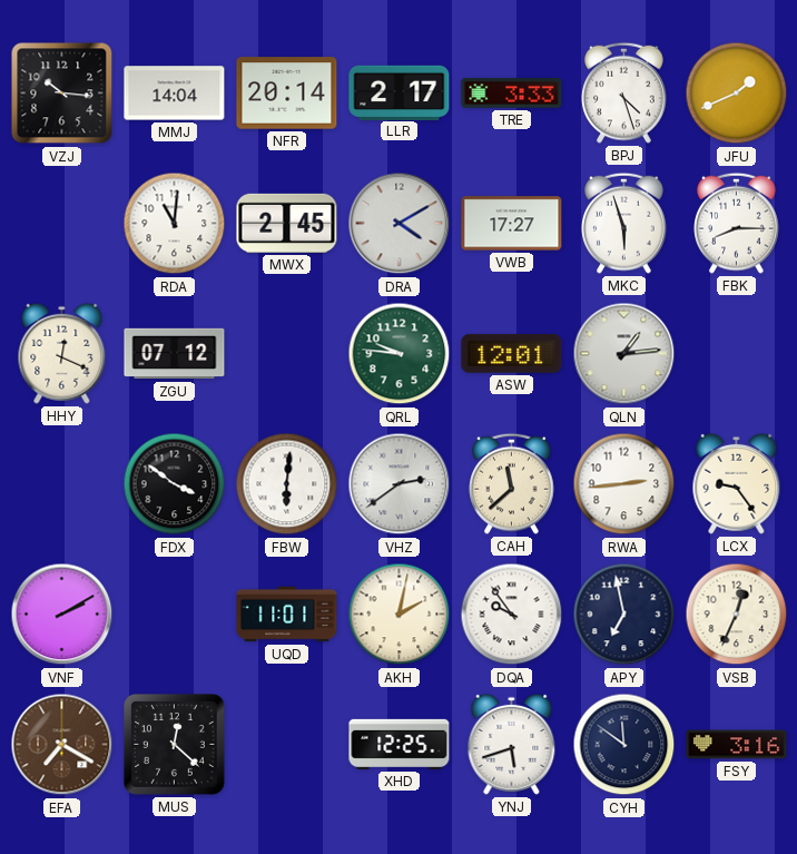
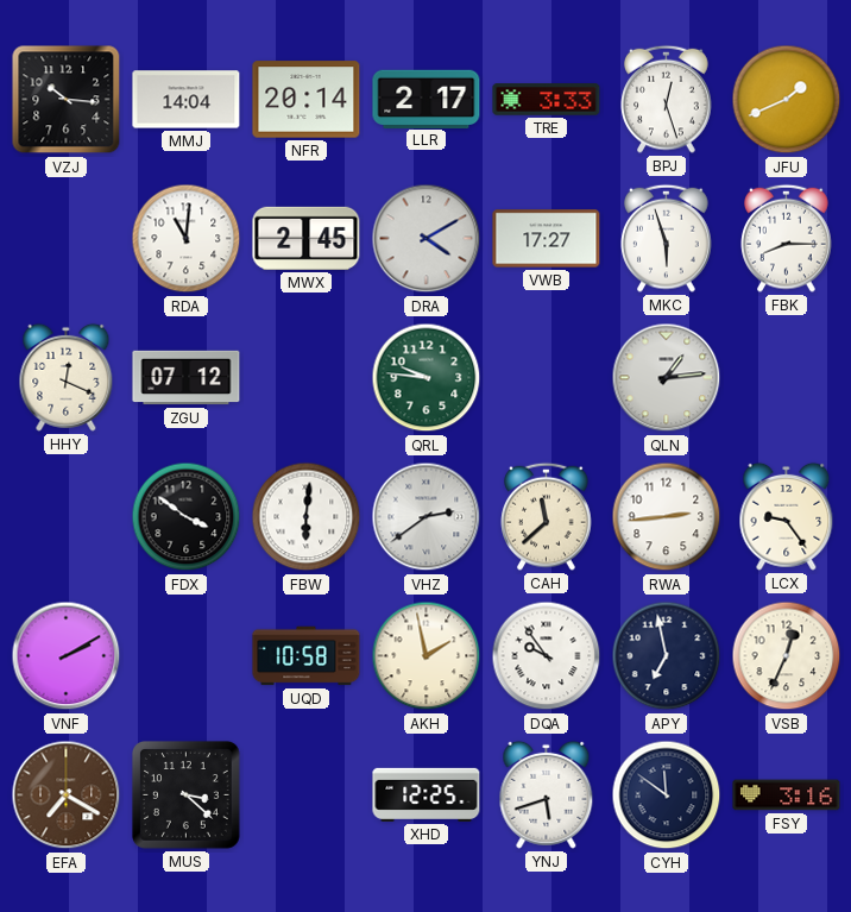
BPJ: 4:27 -> 12:27 (667, 99)
ASW: 12:01 -> none (512, 354)
UQD: 11:01 -> 10:58 (307, 656)
AKH: 2:02 -> 1:58 (427, 656)
MUS: 12:22 -> 3:22 (187, 795)
